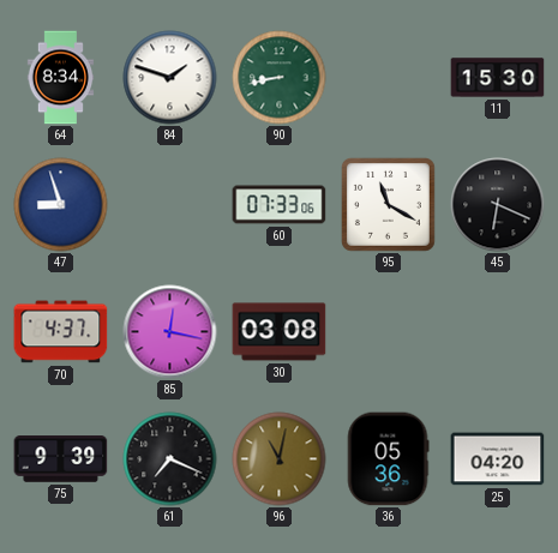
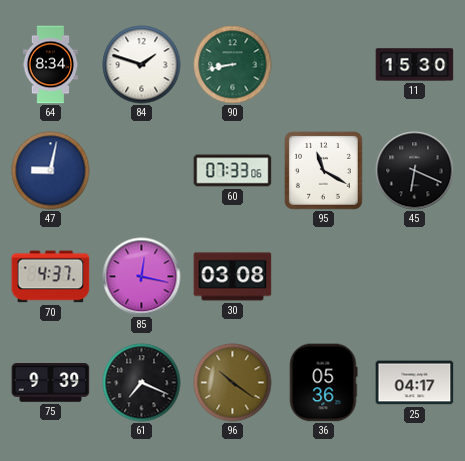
47: 8:57 -> 9:02 (51, 171)
96: 11:02 -> 10:21 (233, 383)
25: 04:20 -> 04:17 (415, 383)
